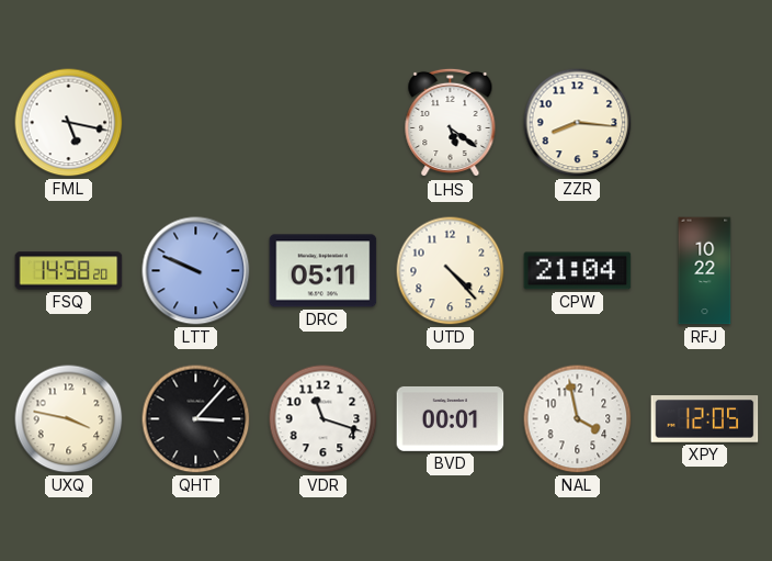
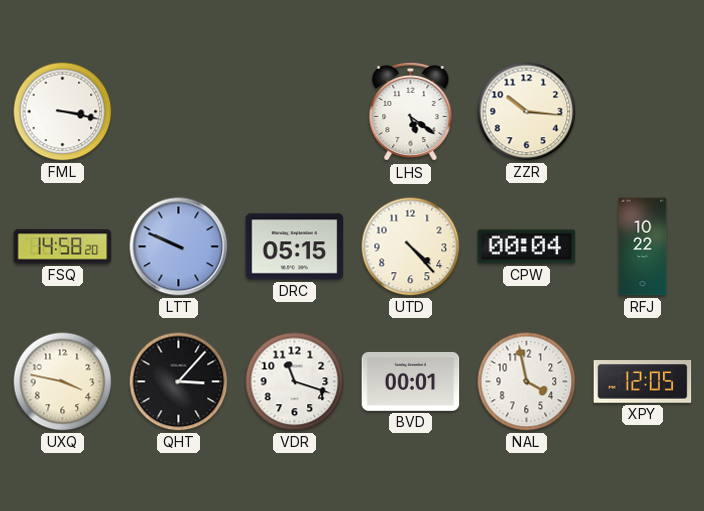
FML: 5:17 -> 3:17 (63, 112)
ZZR: 8:16 -> 10:16 (527, 112)
DRC: 05:11 -> 05:15 (295, 247)
CPW: 21:04 -> 00:04 (527, 247)
